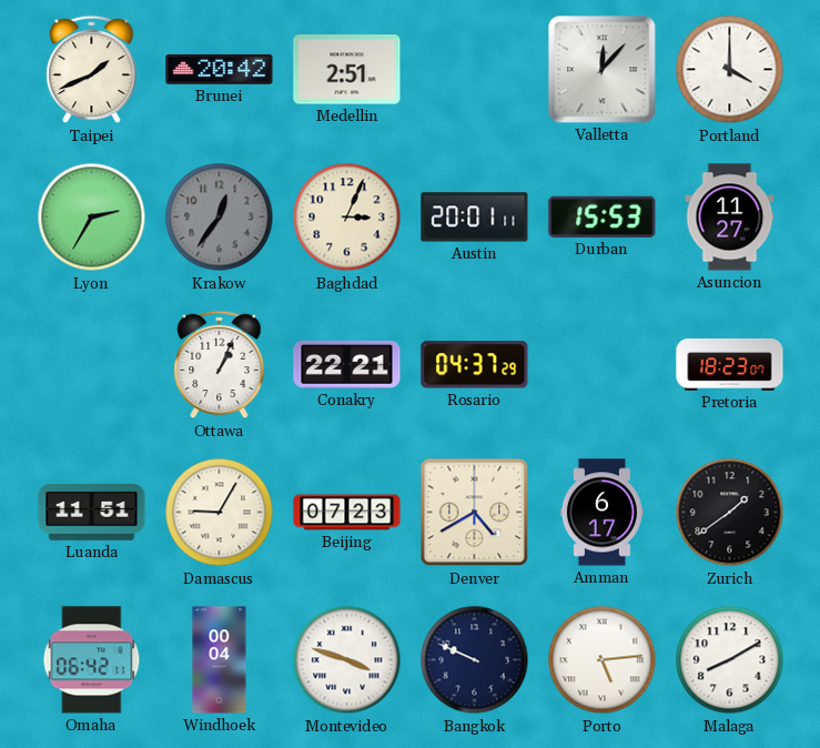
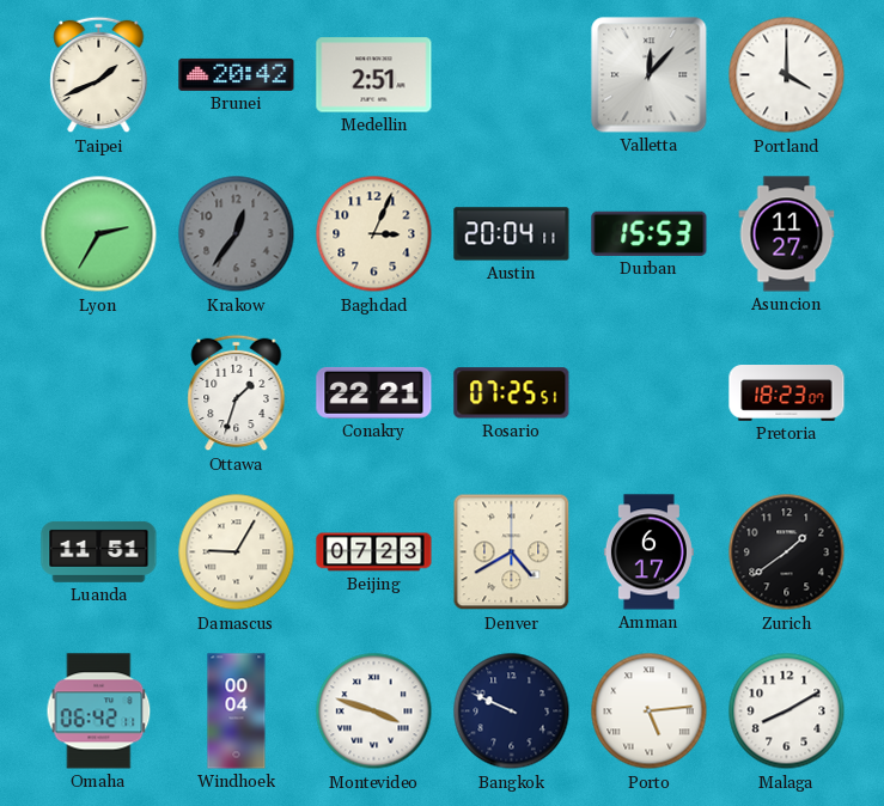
Austin: 20:01 -> 20:04 (512, 234)
Ottawa: 1:04 -> 1:33 (237, 393)
Rosario: 04:37 -> 07:25 (512, 393)
